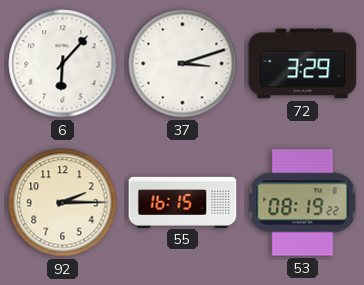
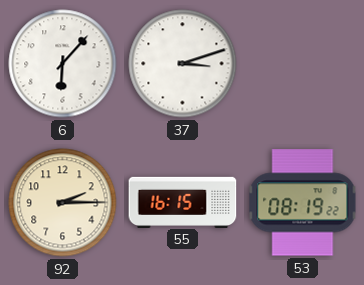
72: 3:29 -> none (303, 64)
